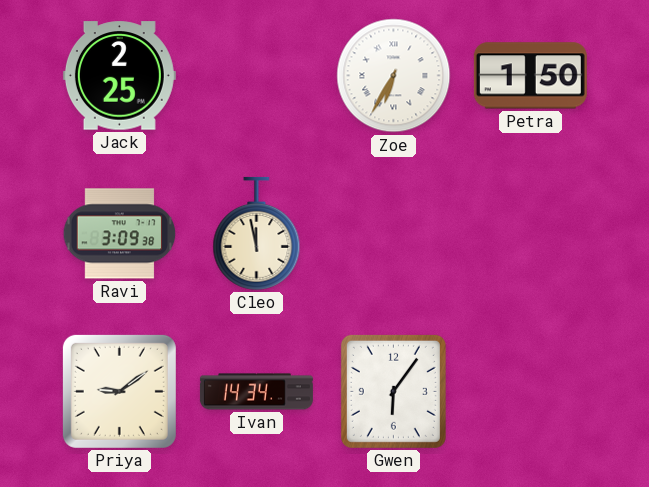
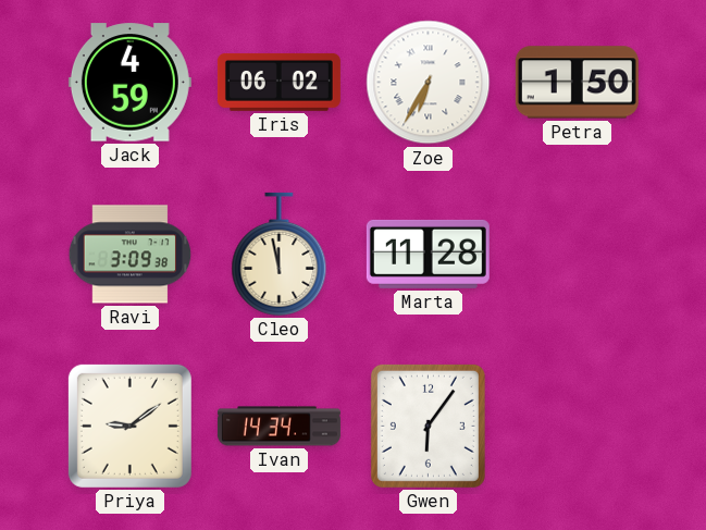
Jack: 2:25 -> 4:59 (129, 83)
Iris: none -> 06:02 (278, 82)
Marta: none -> 11:28 (428, 254)
